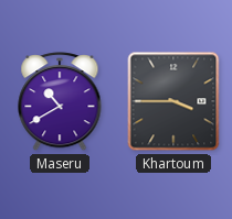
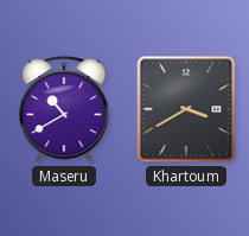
Khartoum: 3:45 -> 3:40 (186, 109)
